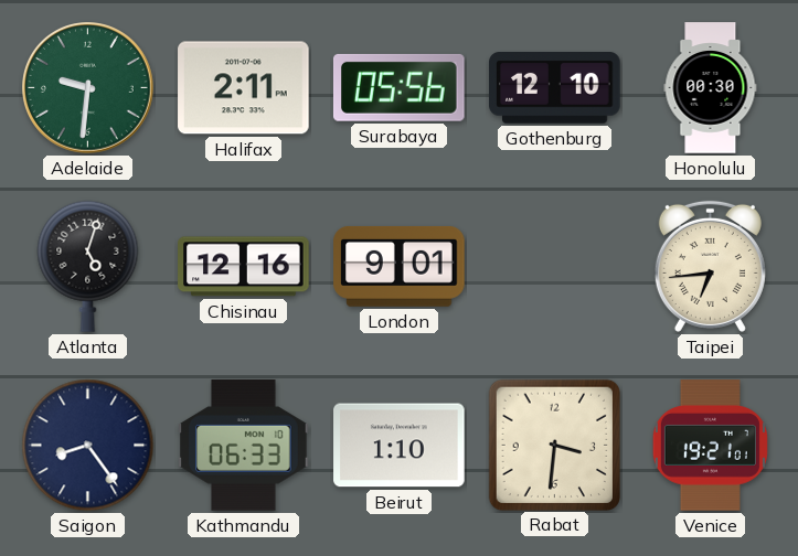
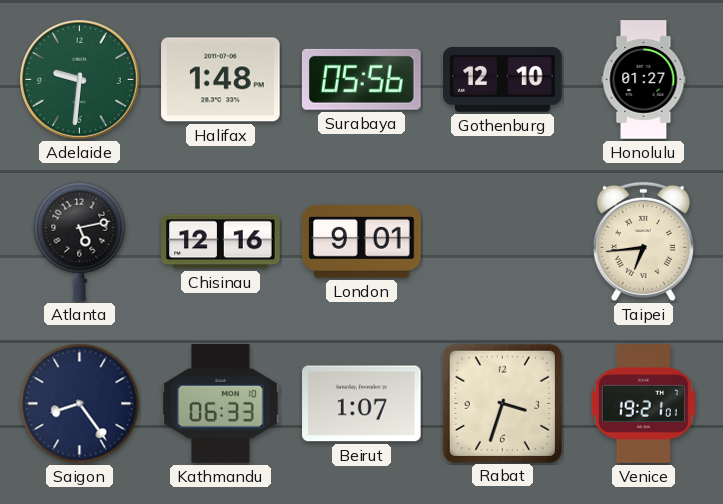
Halifax: 2:11 -> 1:48 (221, 80)
Honolulu: 00:30 -> 01:27 (644, 80)
Atlanta: 5:03 -> 5:13 (80, 241)
Beirut: 1:10 -> 1:07 (362, 404)
Rabat: 3:31 -> 3:33 (502, 403)
